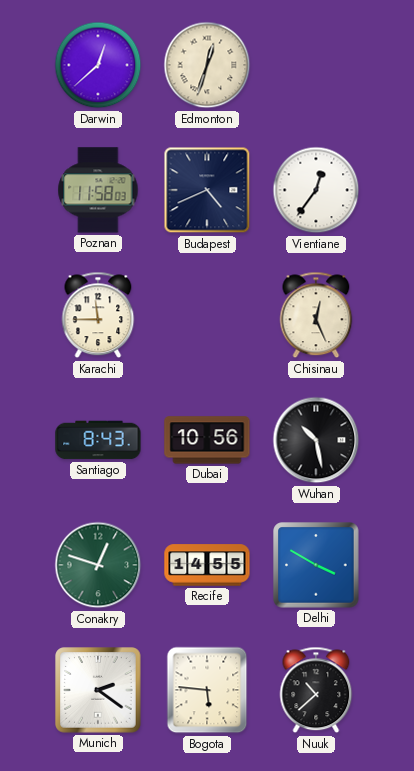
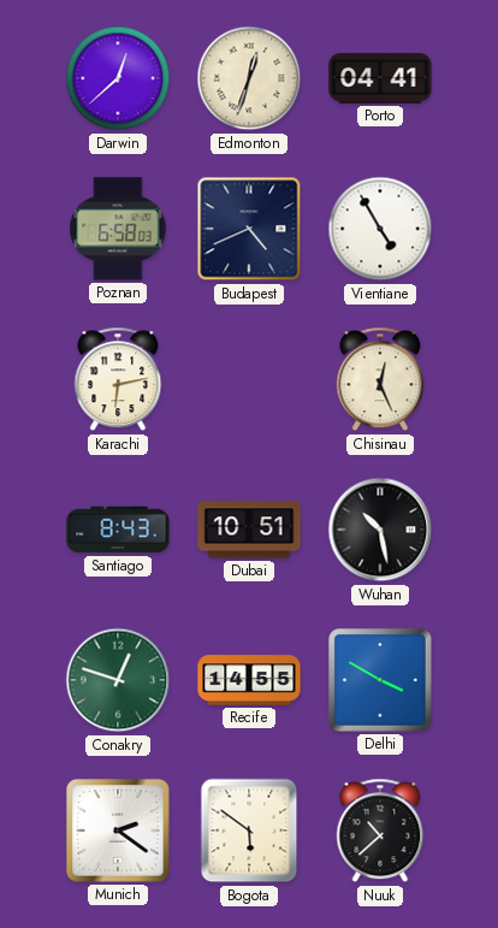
Porto: none -> 04:41 (380, 78)
Poznan: 11:58 -> 6:58 (118, 229)
Vientiane: 12:36 -> 4:55 (380, 229)
Karachi: 11:45 -> 6:13 (118, 379)
Dubai: 10:56 -> 10:51 (249, 530)
Bogota: 5:46 -> 5:51 (249, 831)
